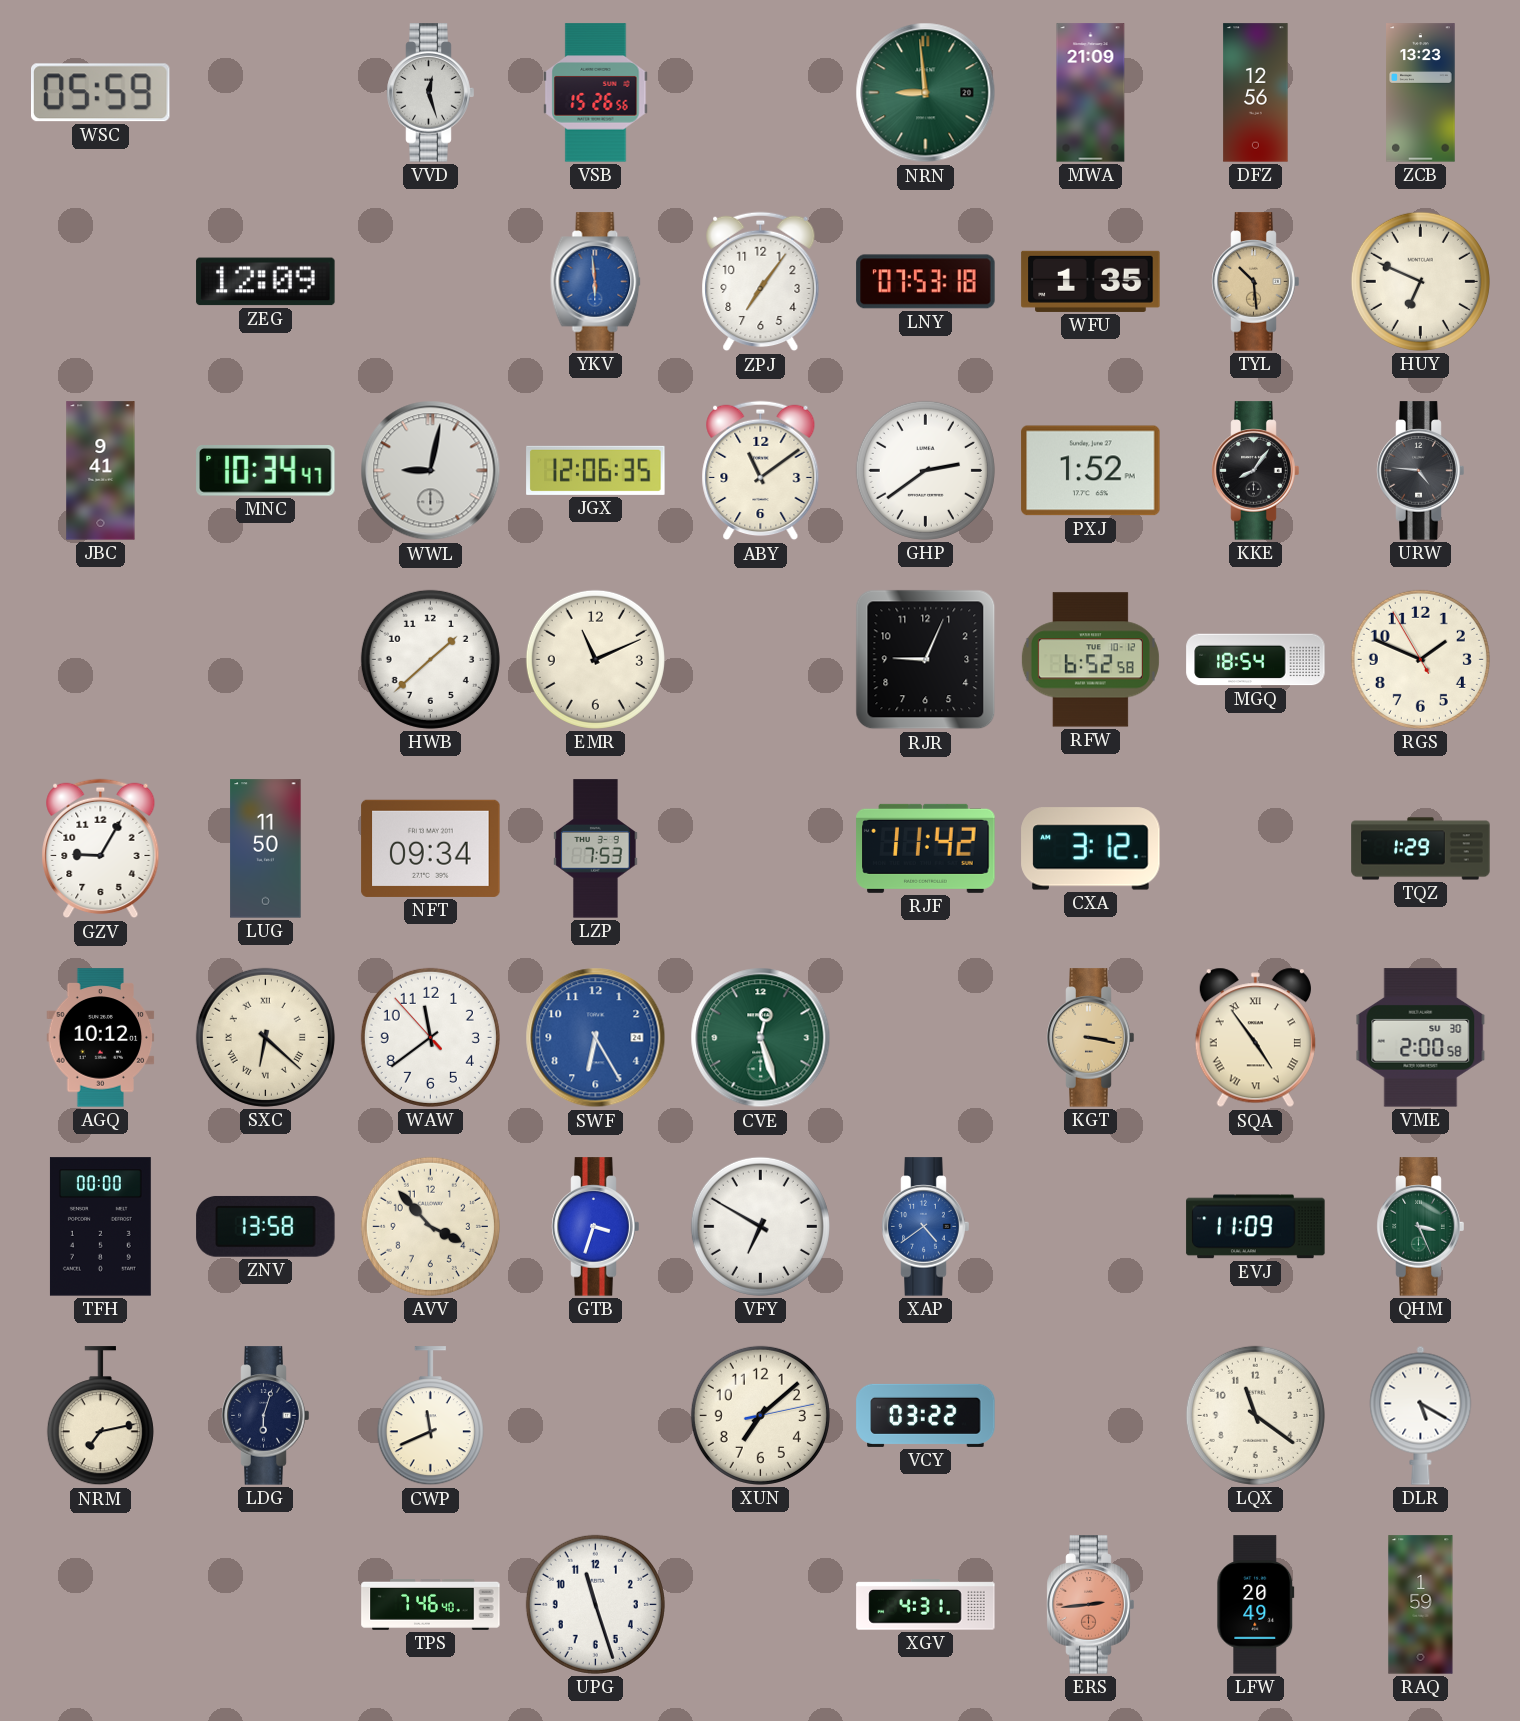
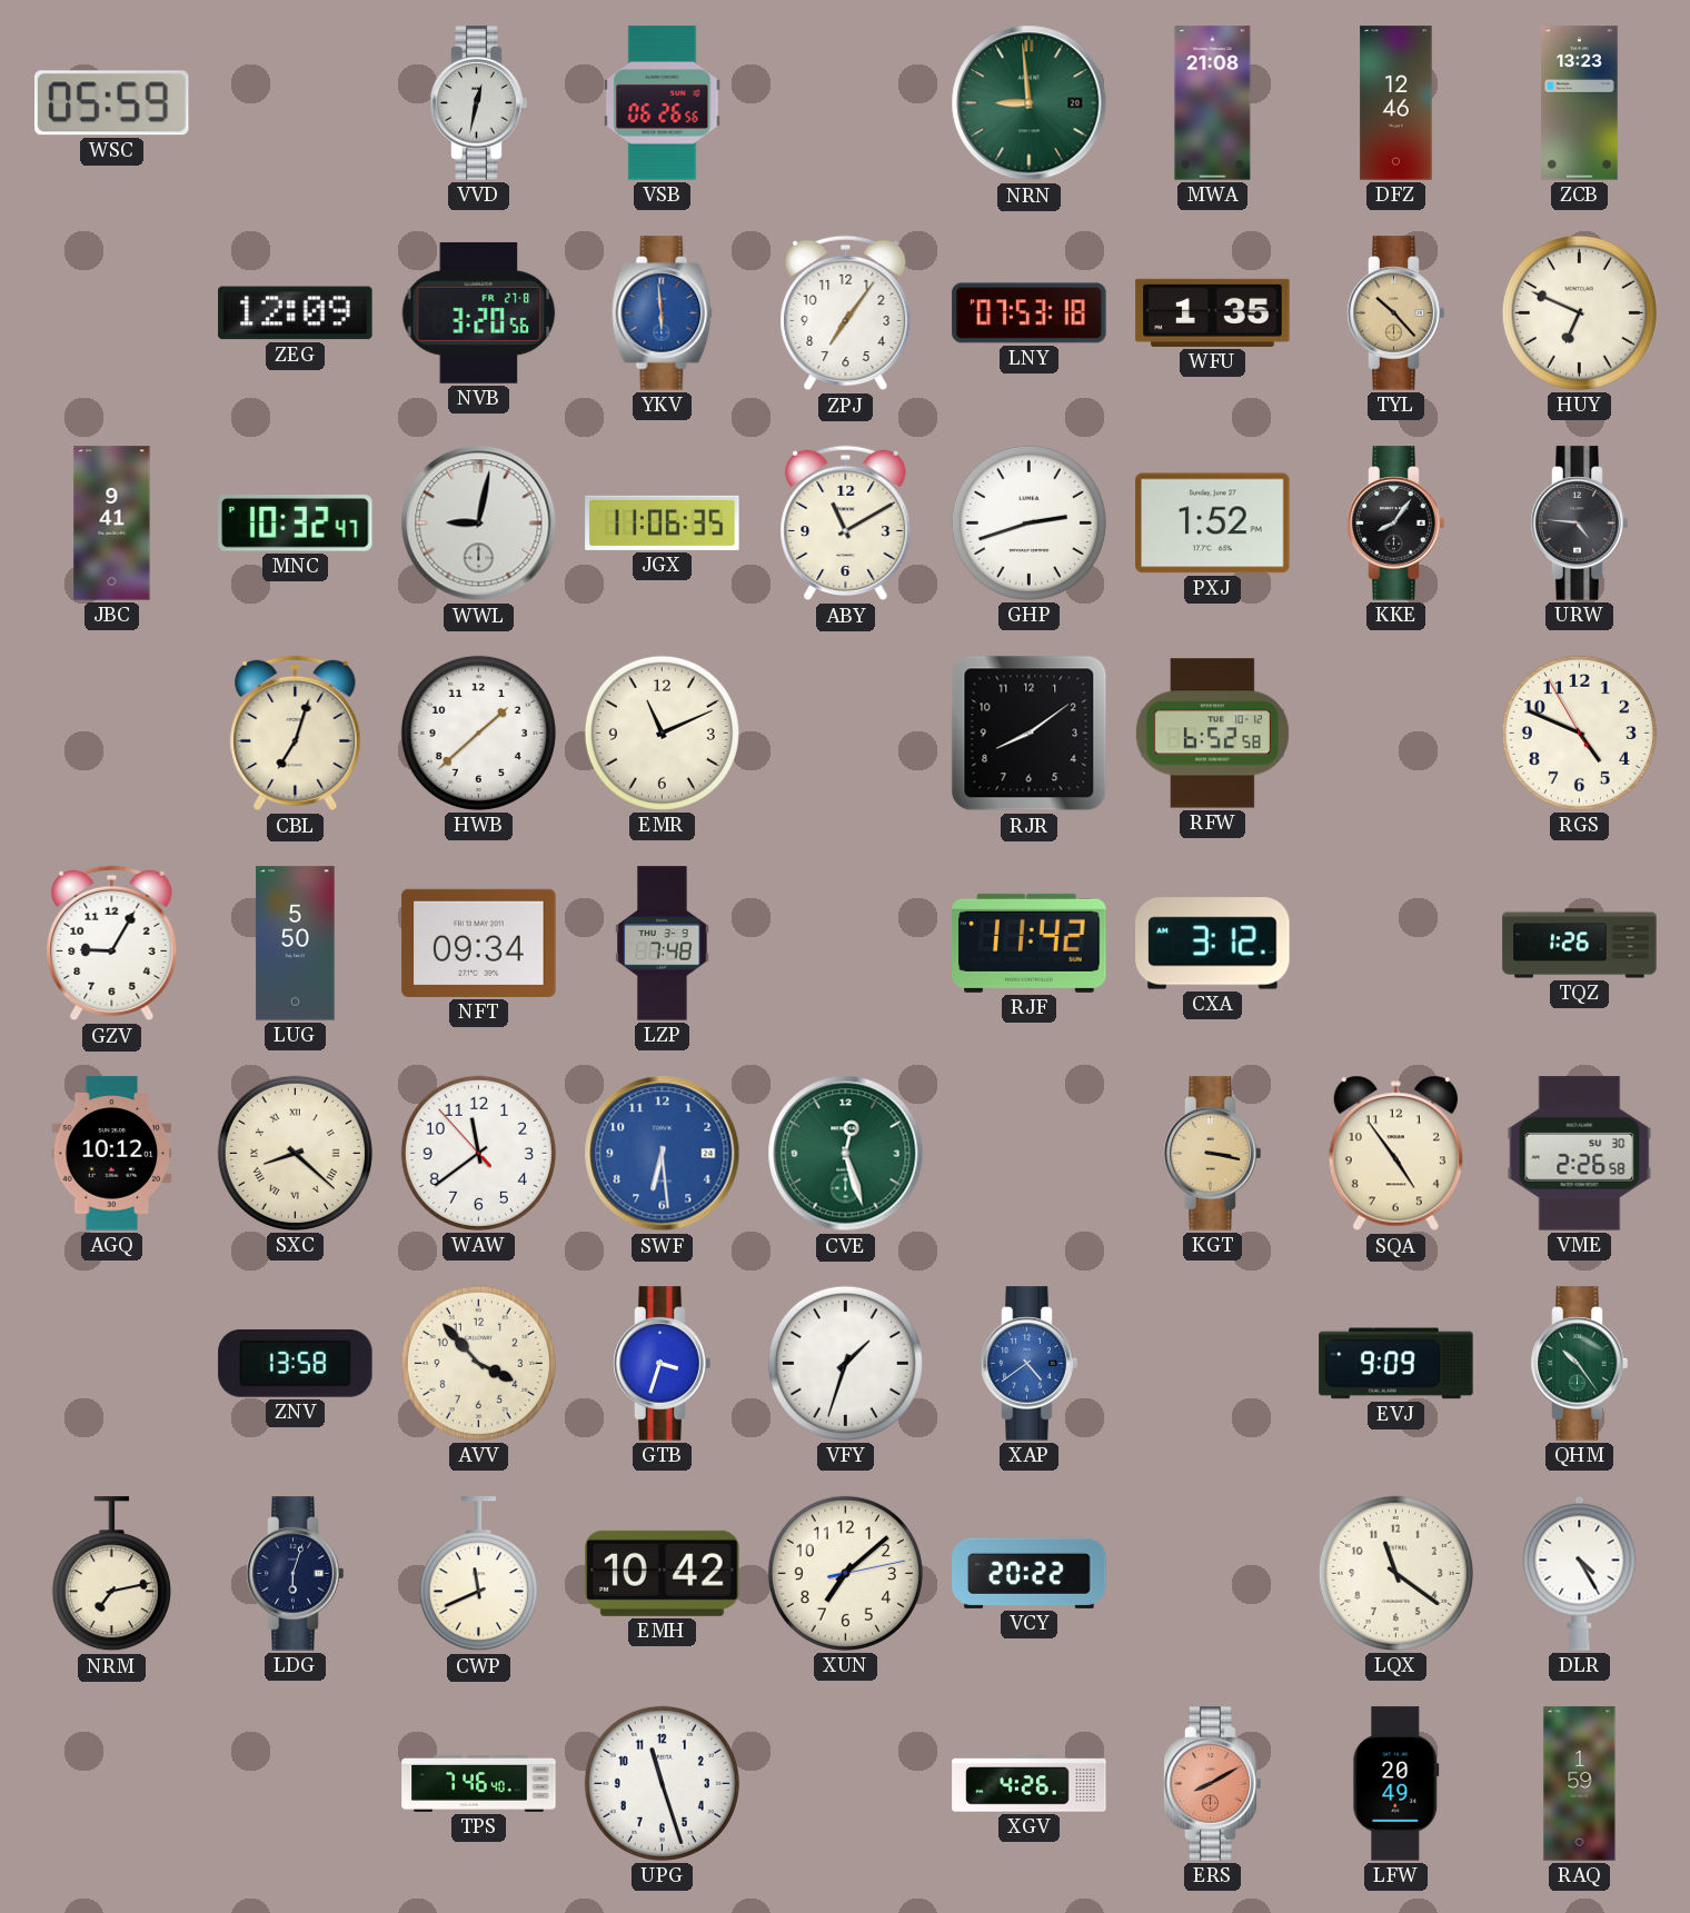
VVD: 12:27 -> 12:32 (479, 103)
VSB: 15:26 -> 06:26 (663, 103)
MWA: 21:09 -> 21:08 (1213, 103)
DFZ: 12:56 -> 12:46 (1396, 103)
NVB: none -> 3:20 (479, 312)
TYL: 10:29 -> 10:23 (1396, 313)
MNC: 10:34 -> 10:32 (296, 524)
JGX: 12:06 -> 11:06 (663, 522)
ABY: 11:09 -> 11:10 (846, 524)
GHP: 2:39 -> 2:42 (1028, 522)
CBL: none -> 7:03 (296, 734)
RJR: 9:04 -> 8:09 (1030, 734)
MGQ: 18:54 -> none (1256, 660)
RGS: 1:48 -> 4:48 (1579, 733)
LUG: 11:50 -> 5:50 (296, 944)
LZP: 7:53 -> 7:48 (663, 944)
TQZ: 1:29 -> 1:26 (1580, 944)
SXC: 6:22 -> 8:22 (295, 1153)
SWF: 6:25 -> 6:29 (663, 1154)
SQA numerals: Roman -> Arabic (1395, 1154)
VME: 2:00 -> 2:26 (1580, 1154)
TFH: 00:00 -> none (100, 1227)
VFY: 6:50 -> 1:33 (845, 1363)
EVJ: 11:09 -> 9:09 (1396, 1364)
QHM: 3:26 -> 10:24 (1580, 1364)
EMH: none -> 10:42 (663, 1573)
VCY: 03:22 -> 20:22 (1030, 1573)
DLR: 5:20 -> 4:25 (1580, 1573)
XGV: 4:31 -> 4:26 (1030, 1784)
ERS: 2:44 -> 8:10 (1213, 1784)
